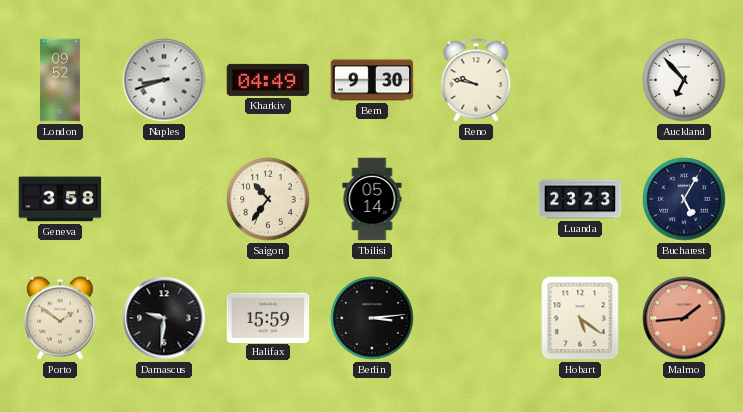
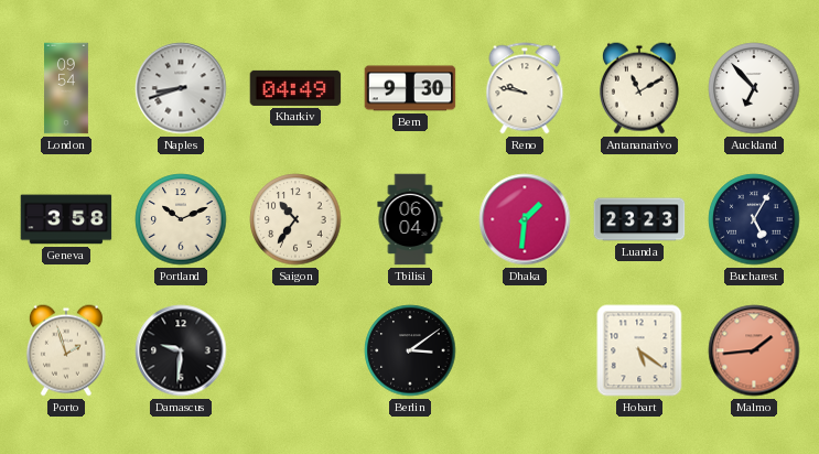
London: 09:52 -> 09:54 (67, 88)
Antananarivo: none -> 11:10 (639, 88)
Portland: none -> 10:11 (181, 219)
Tbilisi: 05:14 -> 06:04 (410, 219)
Dhaka: none -> 1:31 (525, 219)
Porto: 1:51 -> 1:57 (66, 350)
Halifax: 15:59 -> none (268, 317)
Berlin: 3:14 -> 3:09 (410, 350)
